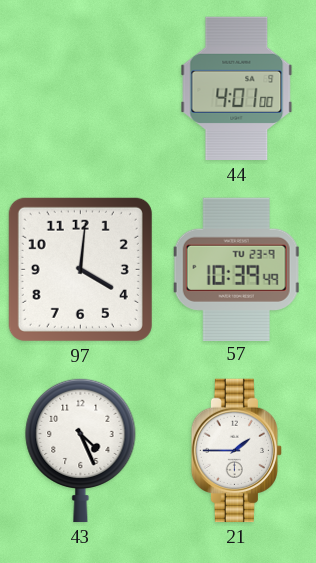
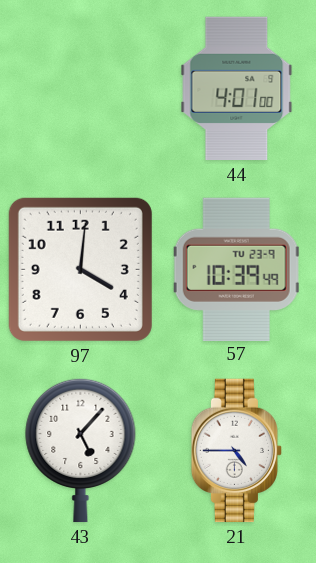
43: 4:26 -> 5:07 (81, 450)
21: 1:45 -> 4:45 (236, 451)
